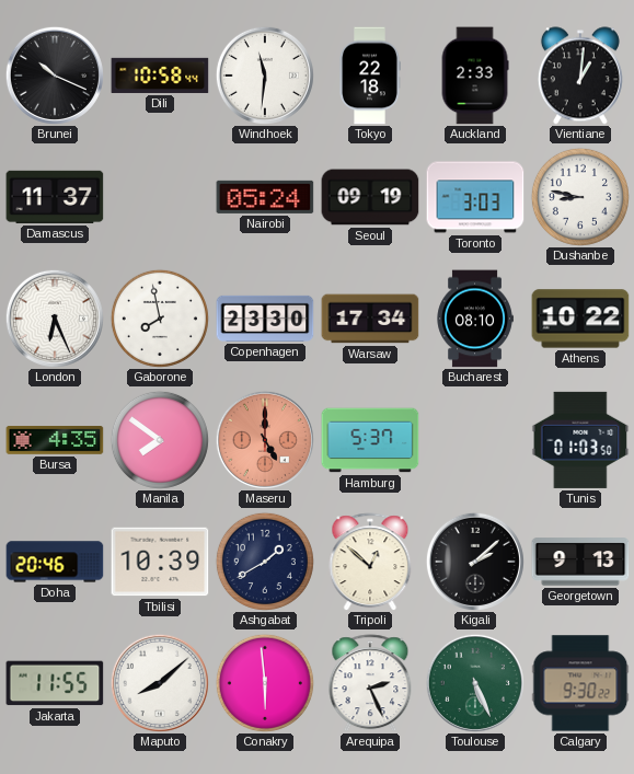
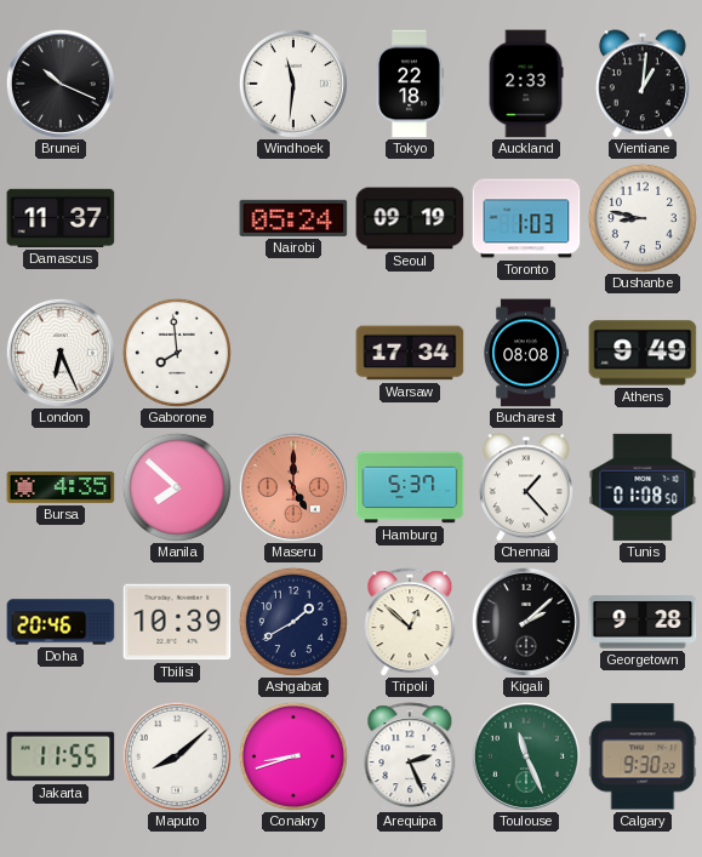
Dili: 10:58 -> none (160, 76)
Toronto: 3:03 -> 1:03 (526, 218)
Gaborone: 7:58 -> 7:59 (177, 353)
Copenhagen: 23:30 -> none (265, 319)
Bucharest: 08:10 -> 08:08 (526, 353)
Athens: 10:22 -> 9:49 (643, 353)
Manila: 7:51 -> 7:52 (177, 487)
Chennai: none -> 1:23 (526, 487)
Tunis: 01:03 -> 01:08 (643, 487)
Georgetown: 9:13 -> 9:28 (643, 622)
Conakry: 5:59 -> 8:42 (293, 756)
Toulouse: 5:26 -> 11:26 (526, 756)
